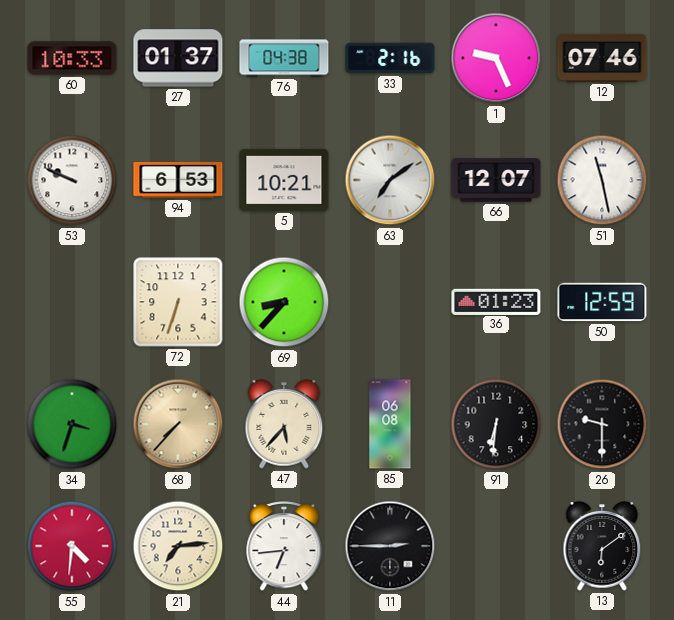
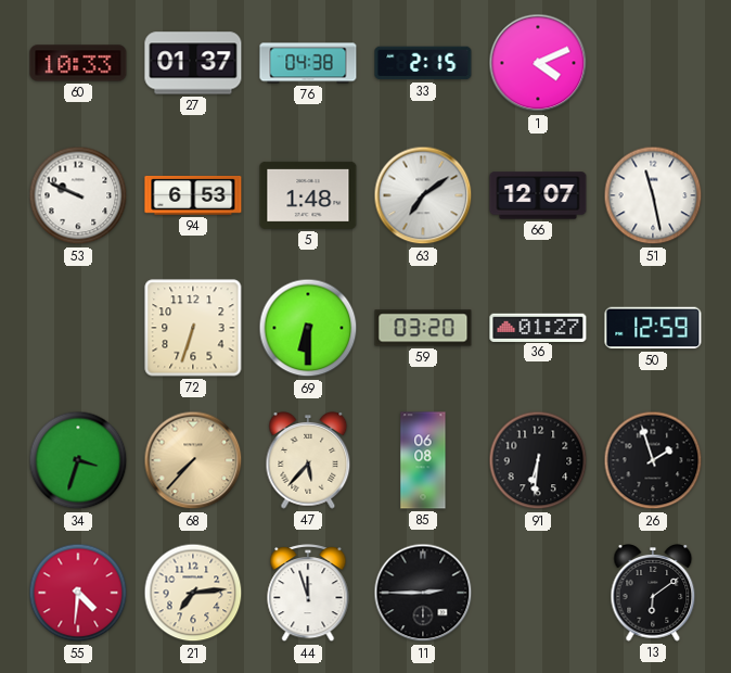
33: 2:16 -> 2:15 (423, 63)
1: 9:26 -> 4:11 (538, 63)
12: 07:46 -> none (602, 58)
5: 10:21 -> 1:48 (308, 195)
69: 8:37 -> 6:30 (308, 328)
59: none -> 03:20 (423, 328)
36: 01:23 -> 01:27 (538, 327)
26: 9:30 -> 1:57 (653, 460)
44: 6:44 -> 11:57 (308, 594)
